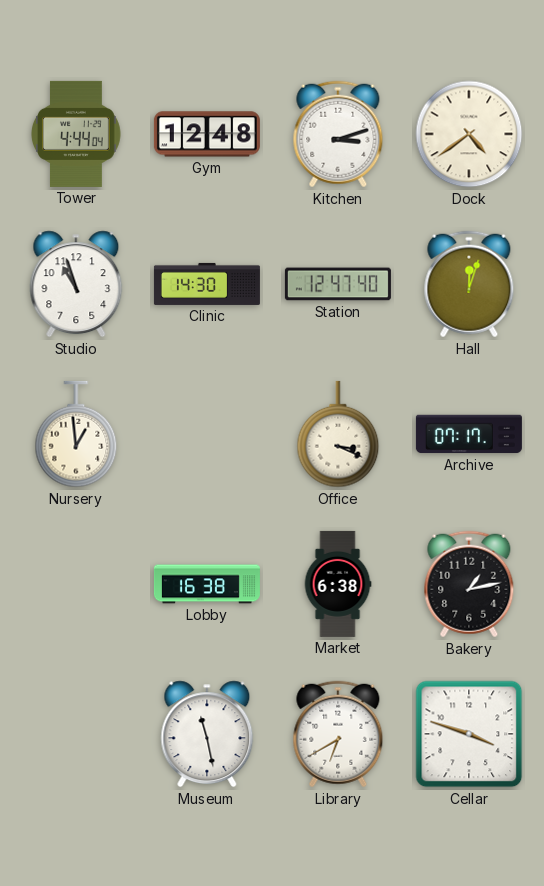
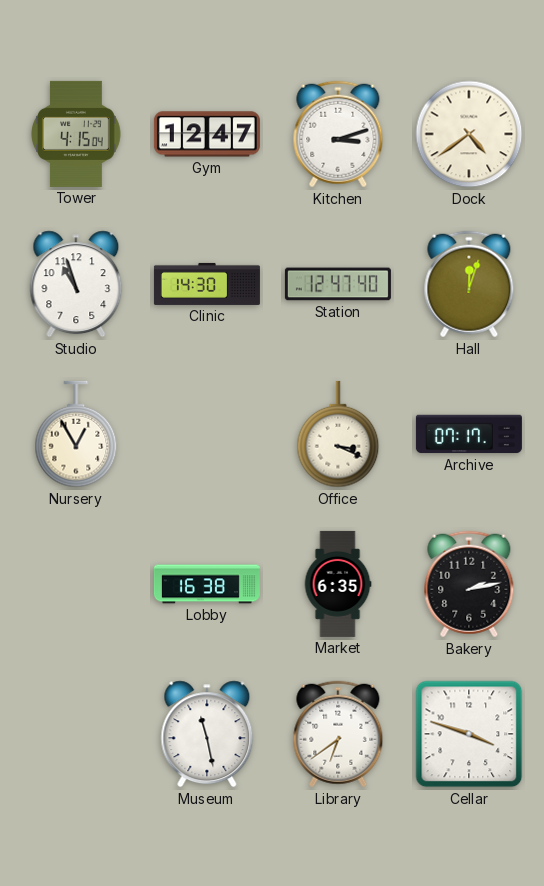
Tower: 4:44 -> 4:15 (77, 134)
Gym: 12:48 -> 12:47 (207, 134)
Nursery: 12:59 -> 12:55 (76, 434)
Market: 6:38 -> 6:35 (338, 584)
Bakery: 1:13 -> 2:13 (469, 584)
Library: 6:40 -> 6:39 (338, 734)
